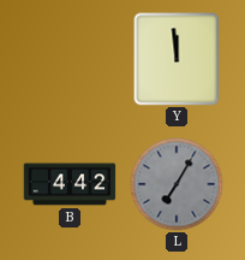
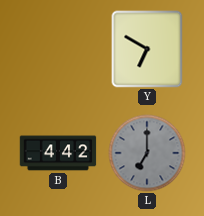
Y: 11:59 -> 6:50 (147, 49)
L: 7:05 -> 7:00 (147, 153)
